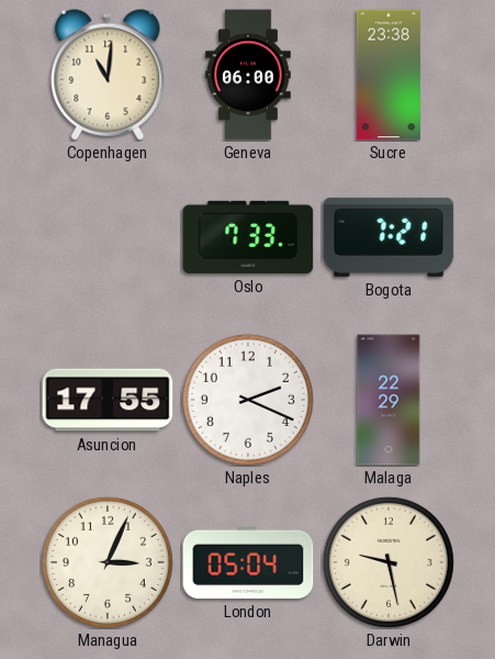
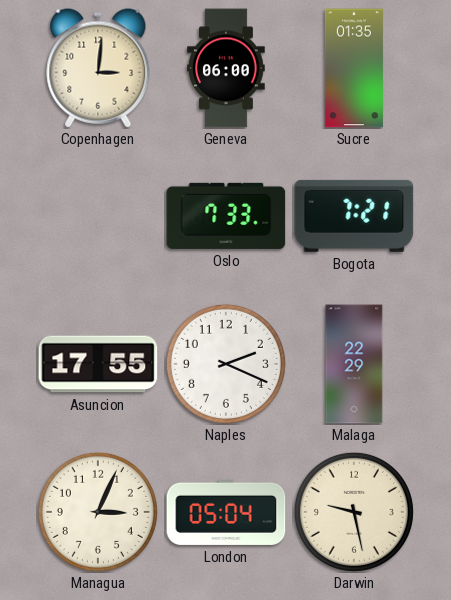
Copenhagen: 11:01 -> 3:01 (98, 68)
Sucre: 23:38 -> 01:35 (354, 68)
